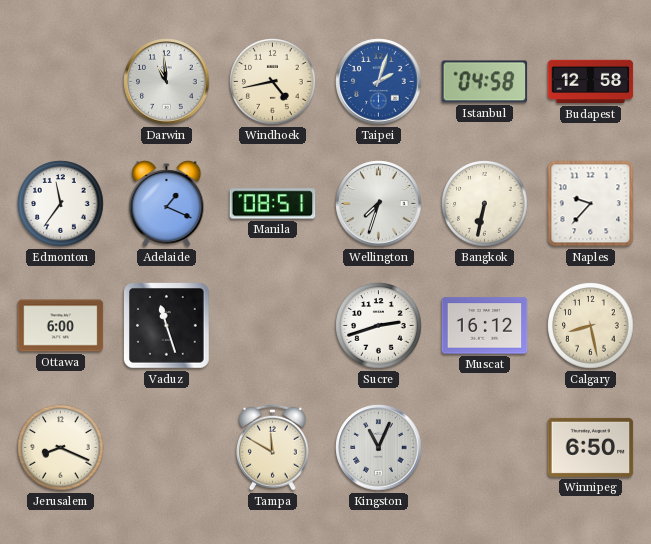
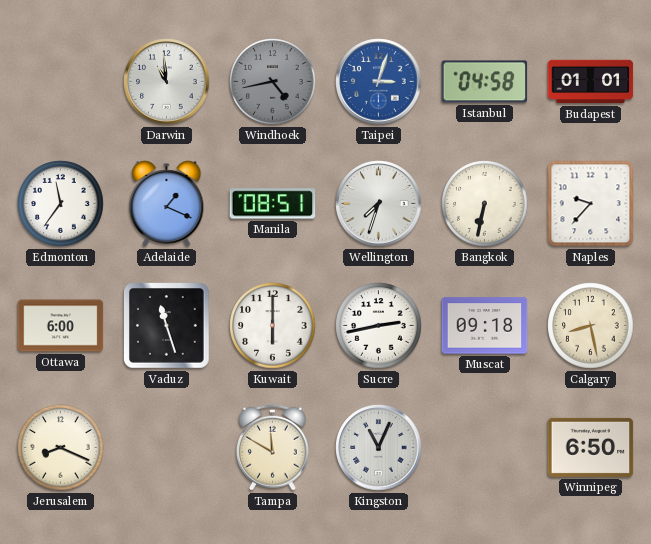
Windhoek dial: cream -> grey (273, 82)
Taipei: 2:03 -> 3:03 (379, 82)
Budapest: 12:58 -> 01:01 (591, 82)
Kuwait: none -> 6:00 (273, 326)
Sucre: 2:42 -> 2:43 (379, 326)
Muscat: 16:12 -> 09:18 (485, 326)
